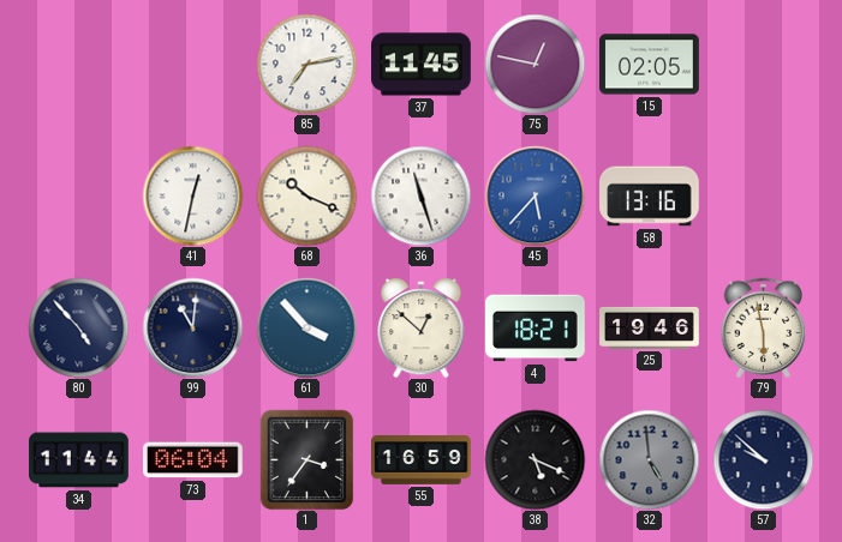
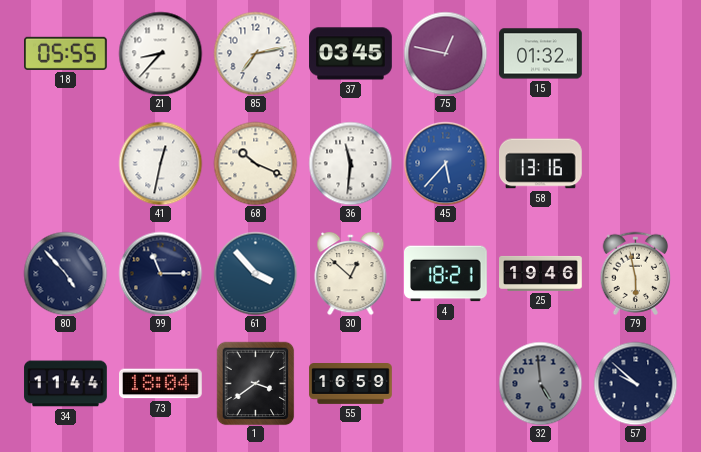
18: none -> 05:55 (66, 53)
21: none -> 8:37 (160, 53)
37: 11:45 -> 03:45 (351, 54)
15: 02:05 -> 01:32 (541, 54)
36: 11:27 -> 11:31 (350, 163)
99: 11:01 -> 11:15 (160, 273)
73: 06:04 -> 18:04 (161, 384)
1: 3:36 -> 3:39 (256, 383)
38: 5:19 -> none (535, 459)
